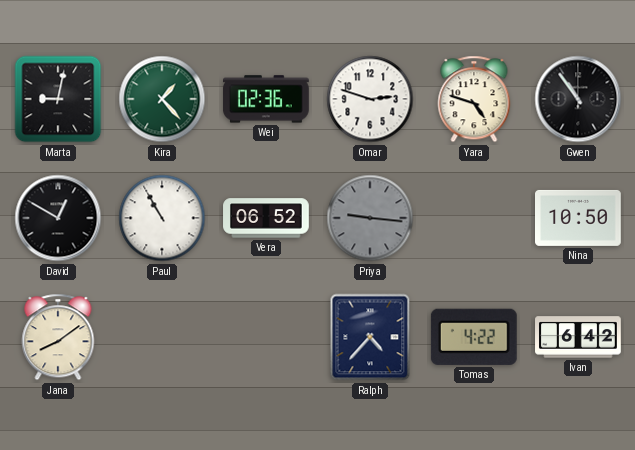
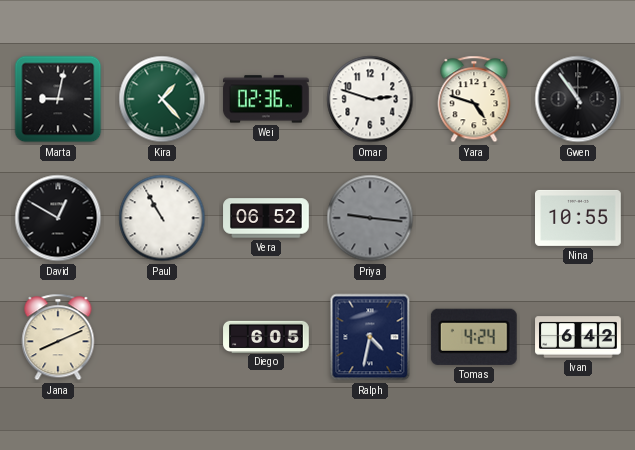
Nina: 10:50 -> 10:55 (579, 218)
Jana: 8:09 -> 8:11 (58, 337)
Diego: none -> 6:05 (266, 336)
Ralph: 4:37 -> 4:32 (370, 337)
Tomas: 4:22 -> 4:24 (474, 337)
